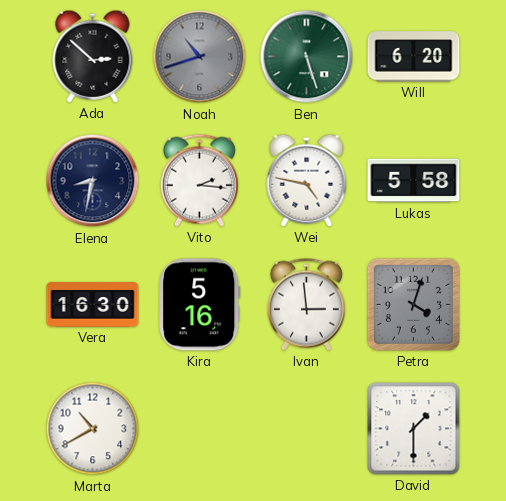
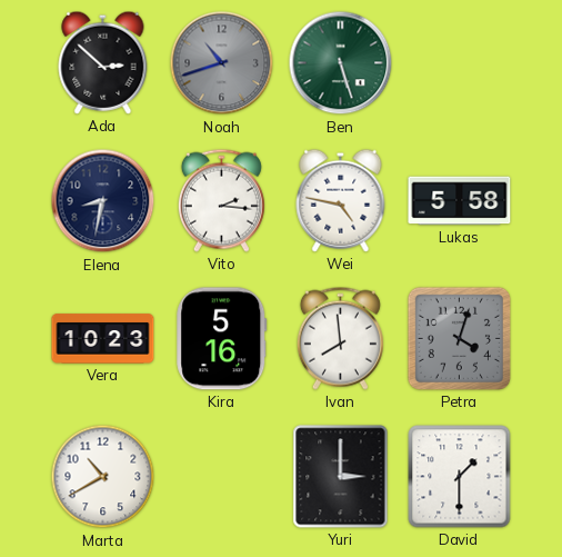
Will: 6:20 -> none (414, 57)
Vera: 16:30 -> 10:23 (103, 339)
Ivan: 2:59 -> 7:59 (340, 338)
Yuri: none -> 3:00 (341, 477)
